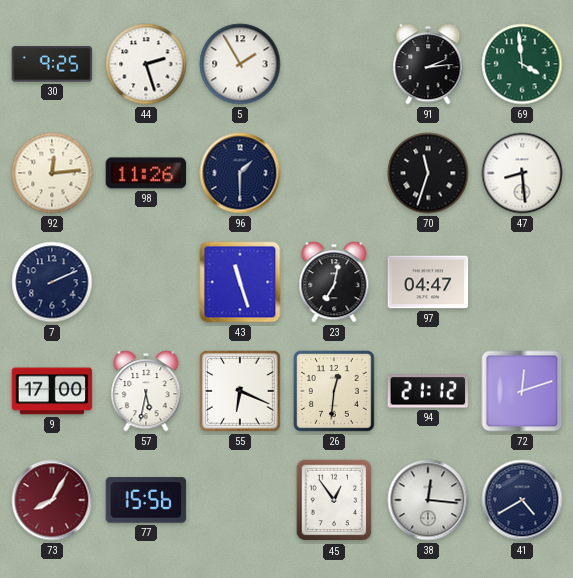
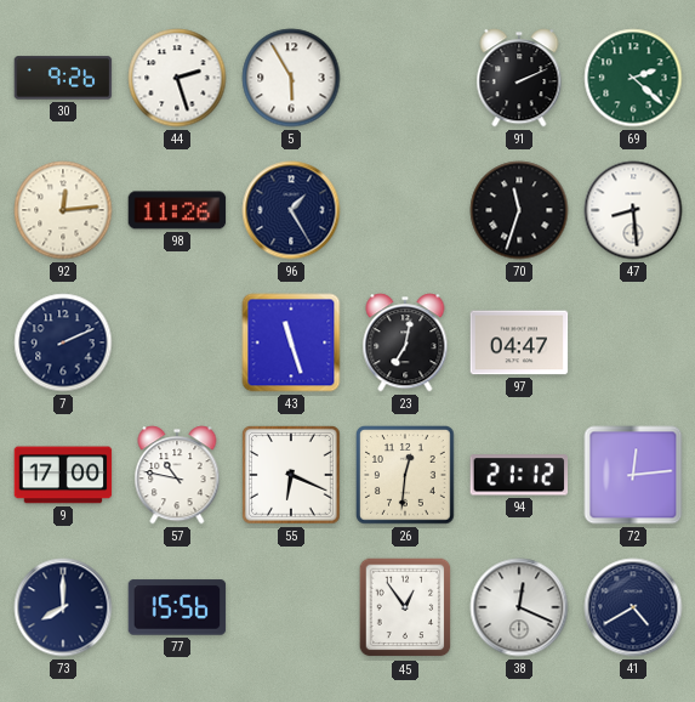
30: 9:25 -> 9:26 (63, 78)
5: 1:55 -> 5:55 (291, 78)
91: 2:14 -> 2:11 (519, 78)
69: 3:59 -> 2:22 (633, 78)
96: 1:30 -> 1:25 (291, 210)
57: 5:32 -> 10:47 (177, 475)
72: 12:12 -> 12:14 (633, 475)
73: 8:05 -> 8:00 (63, 607)
73 dial: burgundy -> navy (63, 607)
38: 12:16 -> 12:19 (519, 607)
